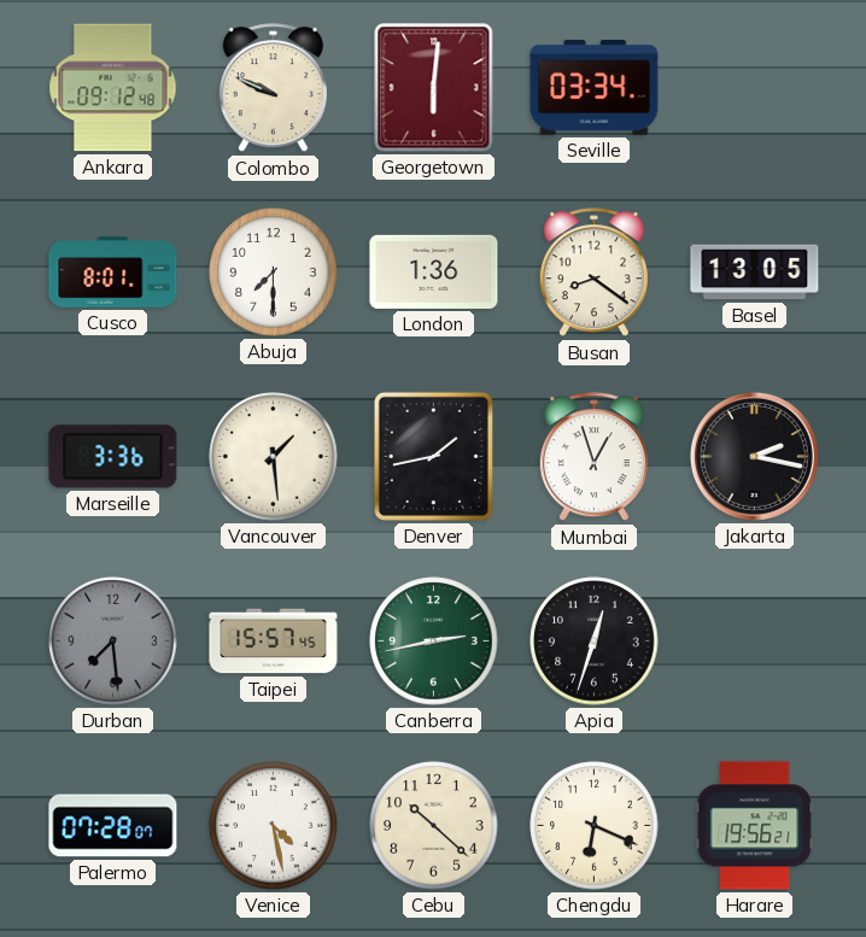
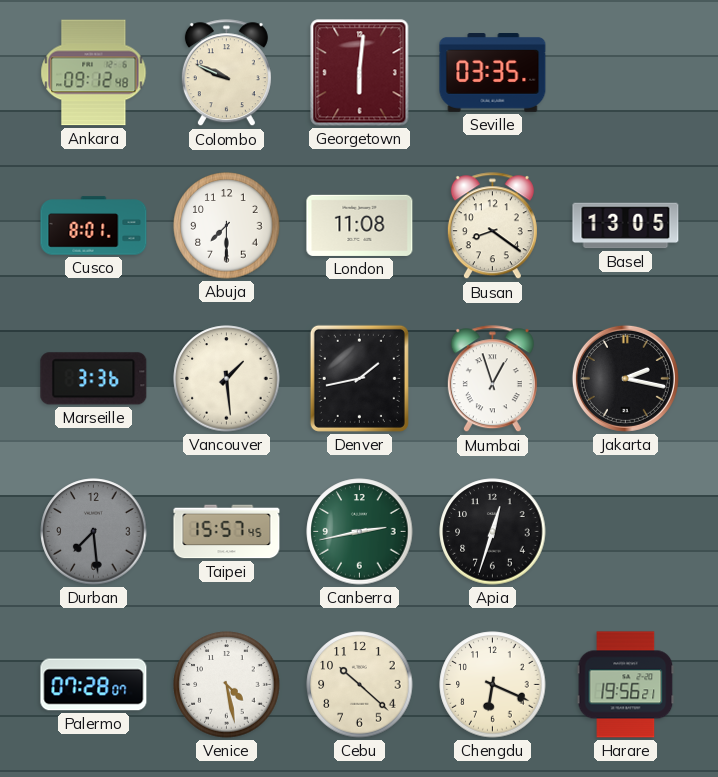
Seville: 03:34 -> 03:35 (493, 73)
London: 1:36 -> 11:08 (360, 225)
